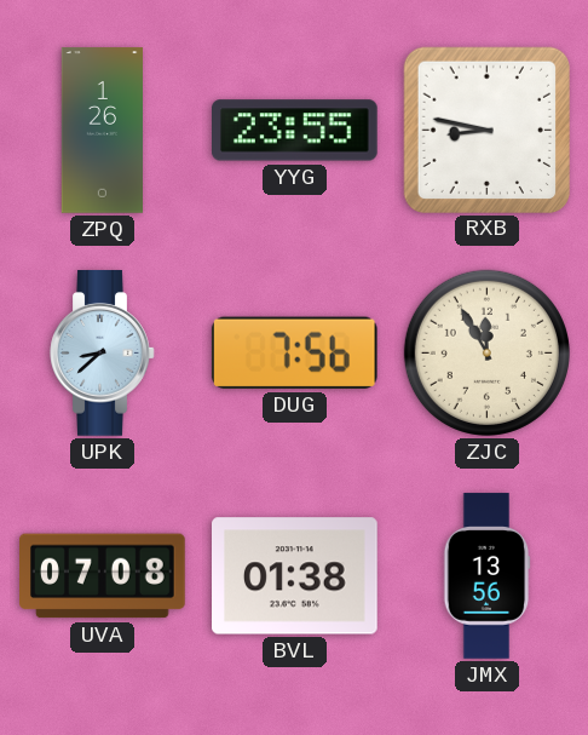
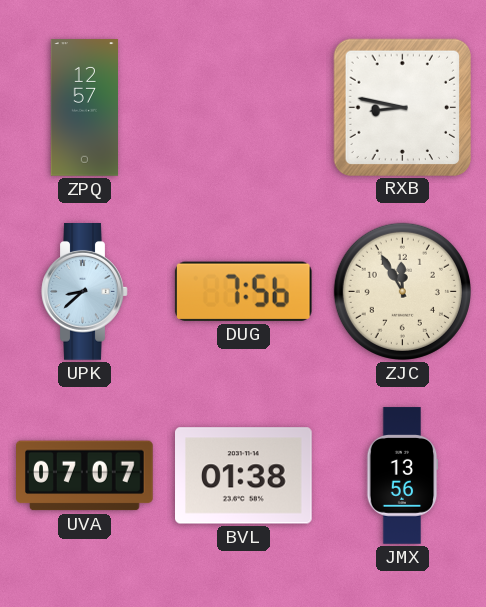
ZPQ: 1:26 -> 12:57 (84, 108)
YYG: 23:55 -> none (295, 131)
UVA: 07:08 -> 07:07 (85, 476)
